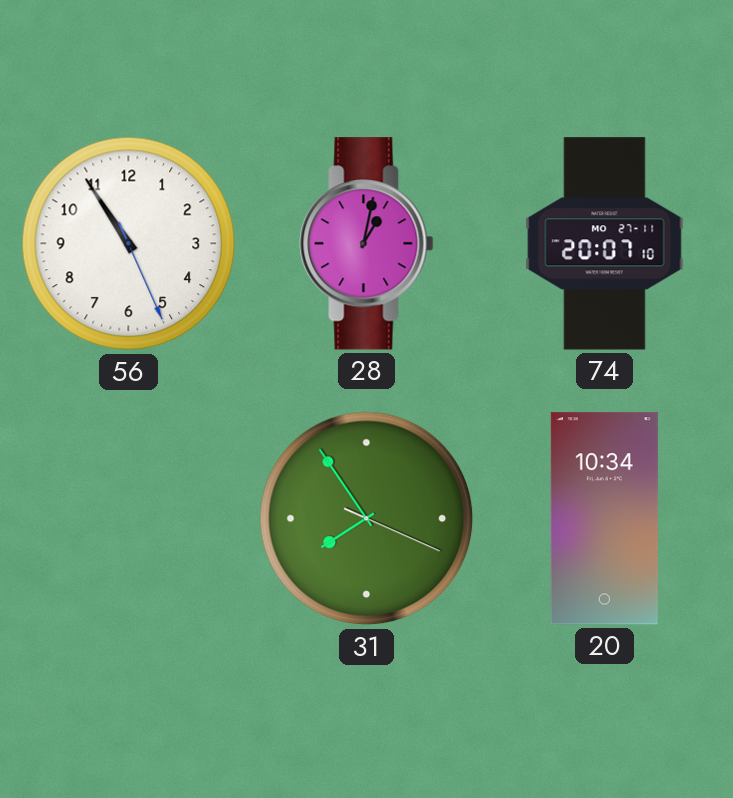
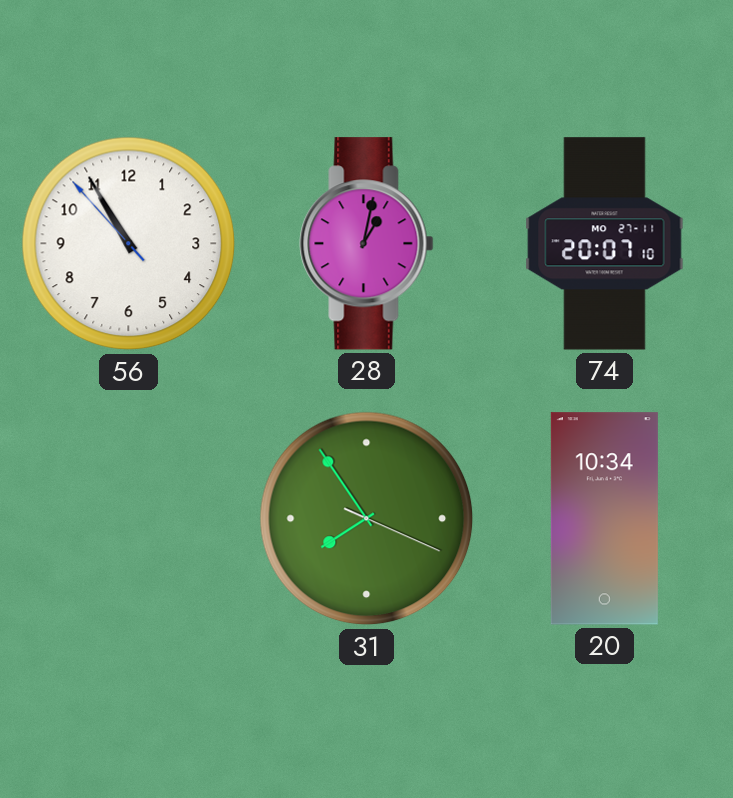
56: 10:54:26 -> 10:54:53 (129, 244)
